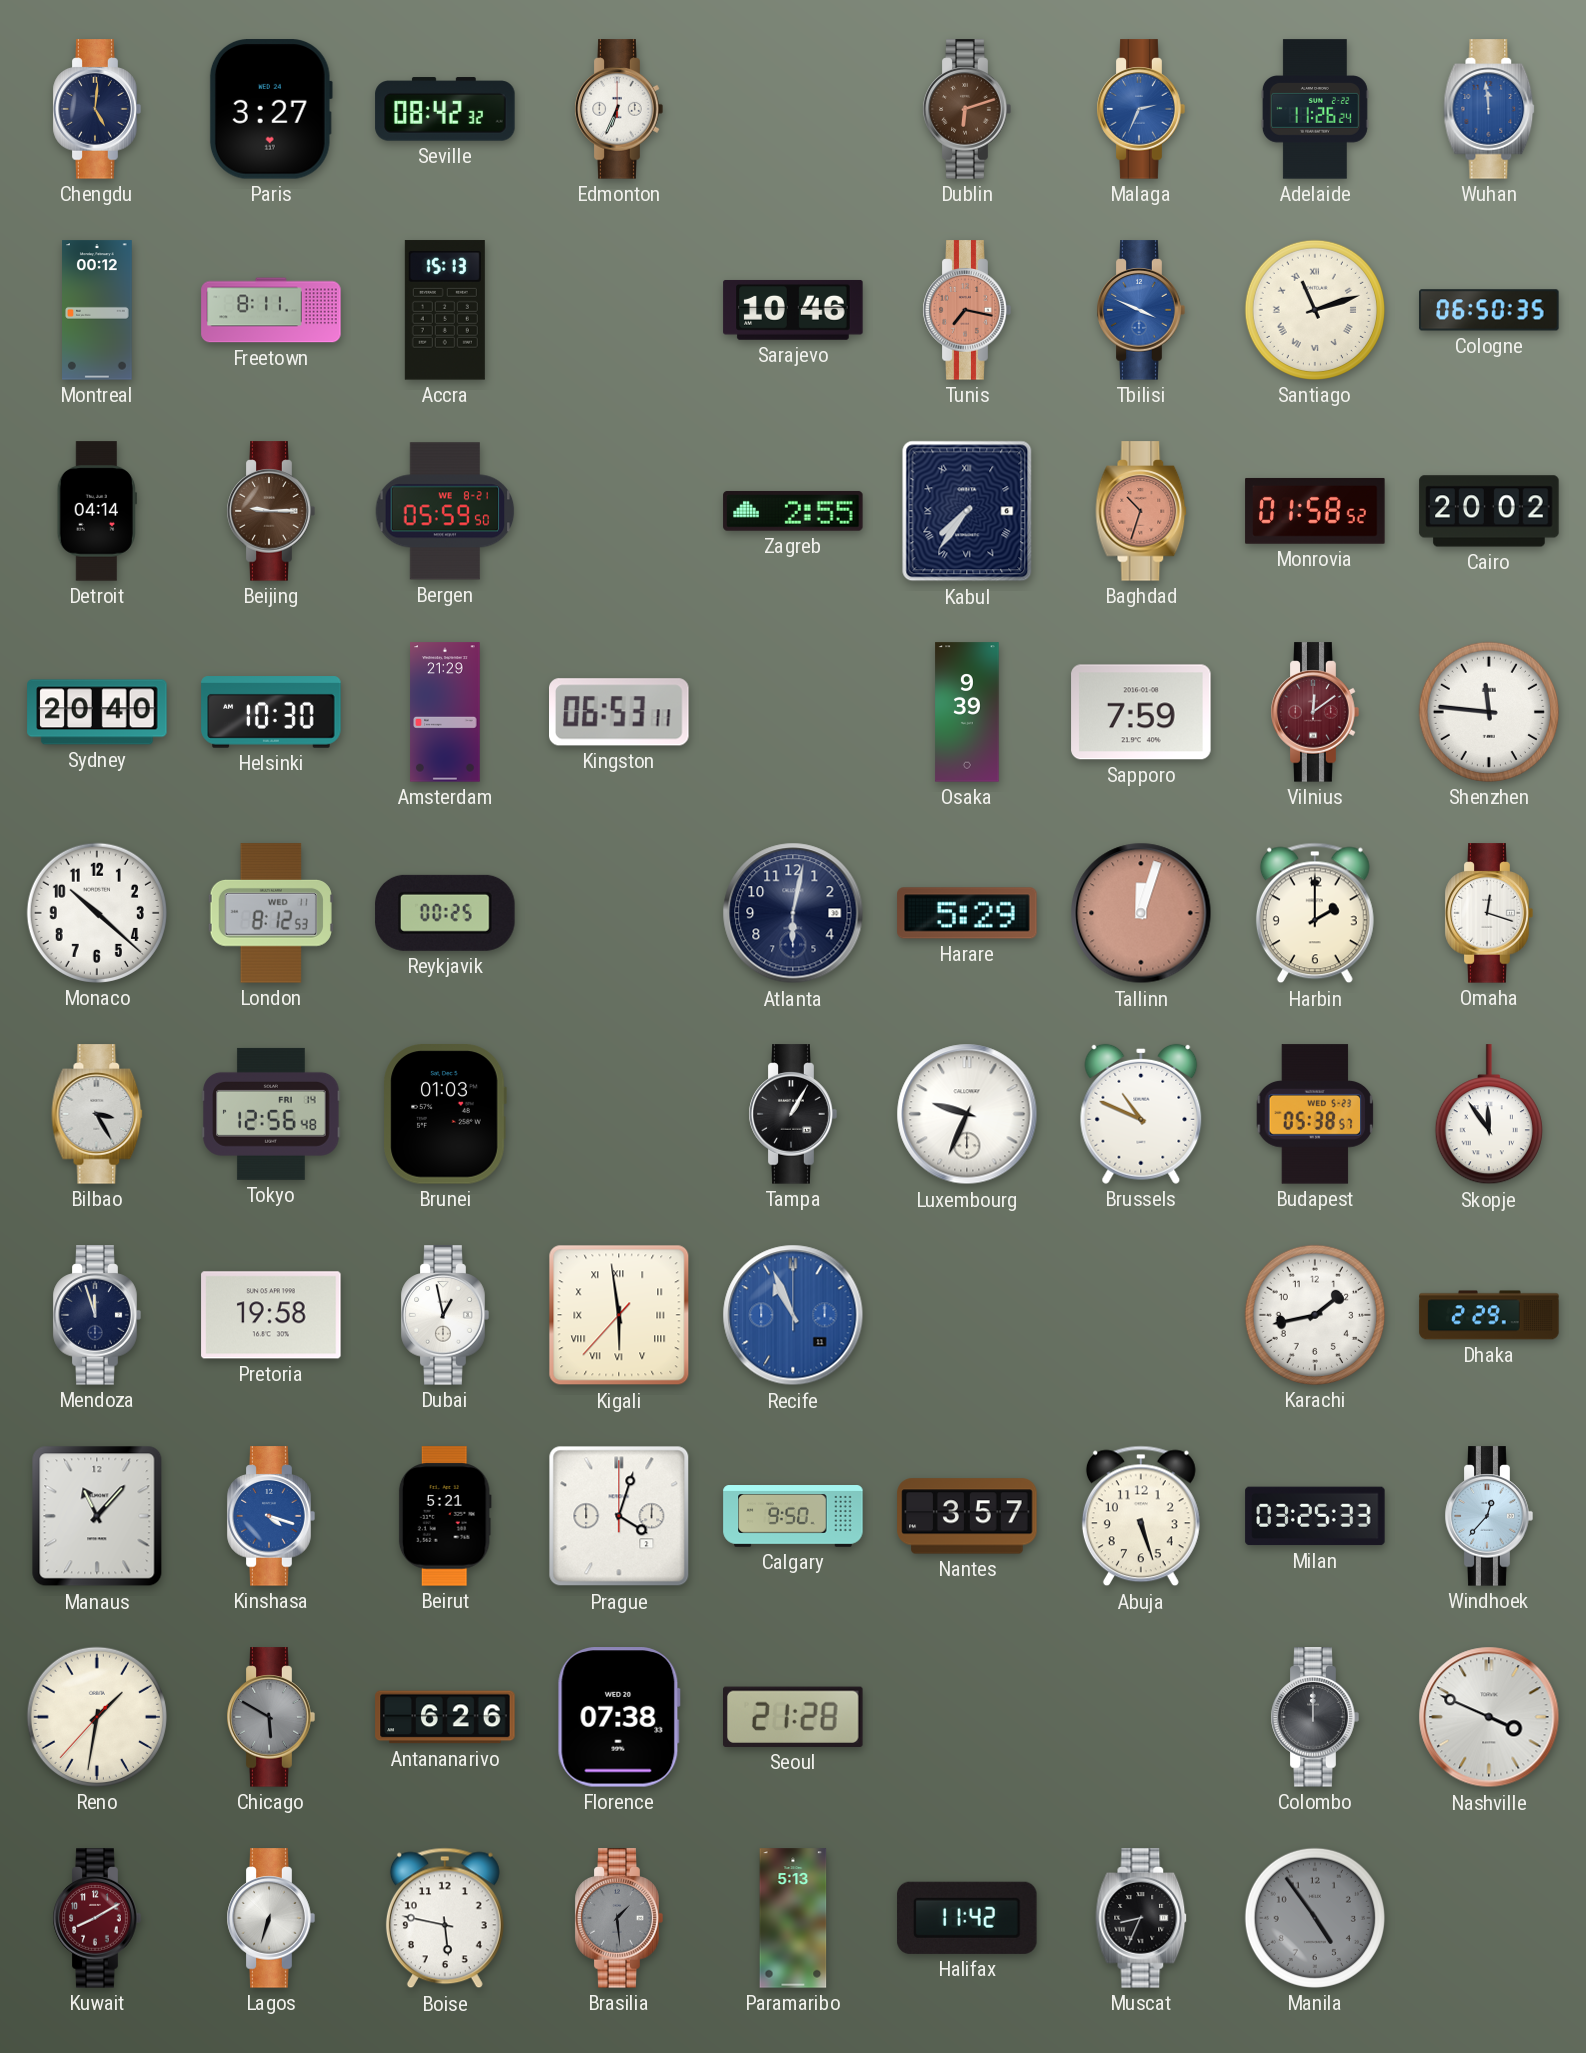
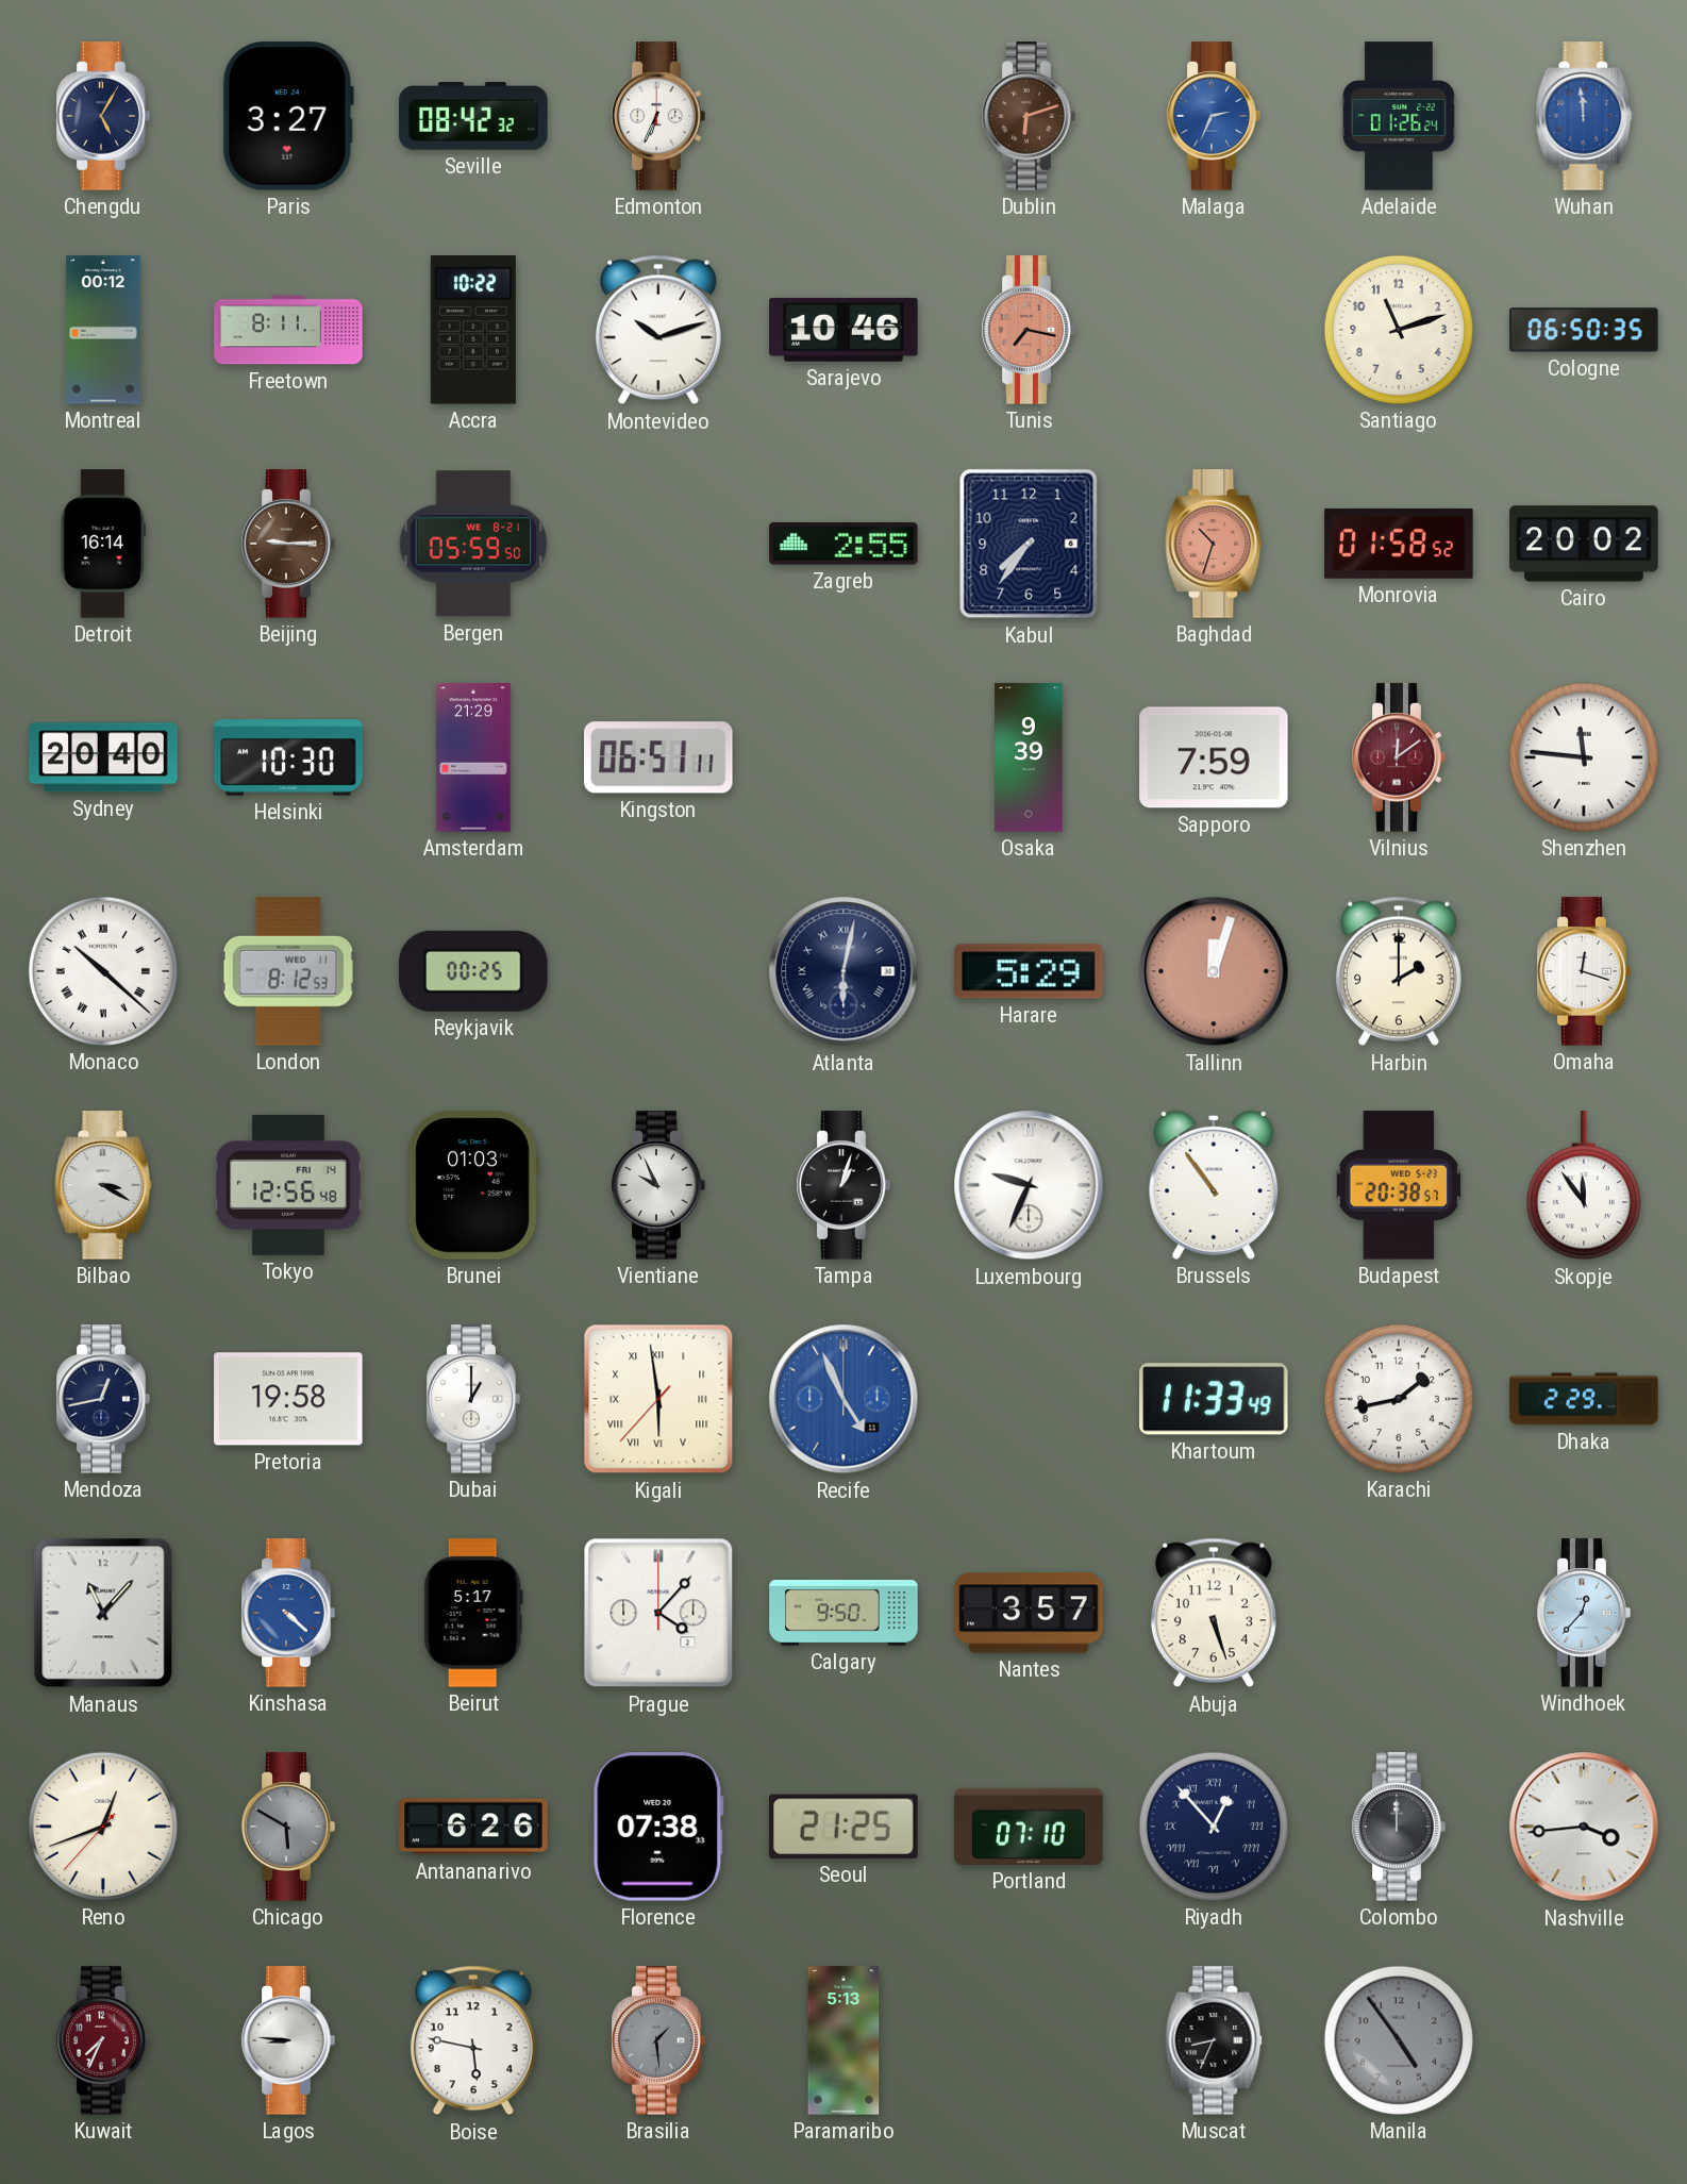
Chengdu: 5:01 -> 5:05 (103, 116)
Adelaide: 11:26 -> 01:26 (1399, 116)
Accra: 15:13 -> 10:22 (473, 330)
Montevideo: none -> 10:12 (658, 330)
Tbilisi: 3:49 -> none (1141, 310)
Santiago numerals: Roman -> Arabic (1399, 330)
Detroit: 04:14 -> 16:14 (103, 544)
Kabul numerals: Roman -> Arabic (1029, 544)
Kingston: 06:53 -> 06:51 (658, 757)
Monaco numerals: Arabic -> Roman (103, 971)
Atlanta numerals: Arabic -> Roman (843, 971)
Bilbao: 3:25 -> 3:20 (103, 1185)
Vientiane: none -> 9:56 (658, 1185)
Tampa: 1:05 -> 1:03 (843, 1185)
Brussels: 10:49 -> 10:54 (1214, 1185)
Budapest: 05:38 -> 20:38 (1399, 1185)
Mendoza: 11:57 -> 12:43 (103, 1399)
Dubai: 12:58 -> 1:00 (473, 1399)
Recife: 10:56 -> 4:56 (843, 1399)
Khartoum: none -> 11:33 (1214, 1399)
Kinshasa: 4:18 -> 4:22 (288, 1613)
Beirut: 5:21 -> 5:17 (473, 1613)
Prague: 4:03 -> 4:07 (658, 1613)
Milan: 03:25 -> none (1315, 1516)
Reno: 1:31 -> 12:41 (103, 1827)
Seoul: 21:28 -> 21:25 (845, 1827)
Portland: none -> 07:10 (1029, 1827)
Riyadh: none -> 12:53 (1214, 1827)
Nashville: 3:49 -> 3:44 (1584, 1827)
Kuwait: 8:10 -> 7:34 (103, 2040)
Lagos: 6:33 -> 8:46 (288, 2040)
Halifax: 11:42 -> none (967, 1918)
